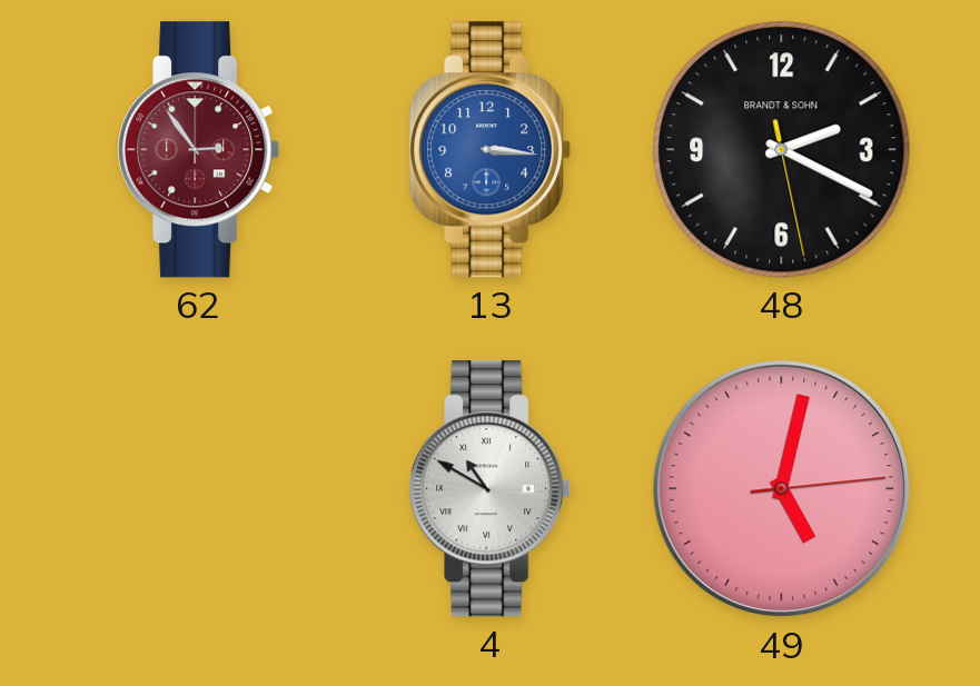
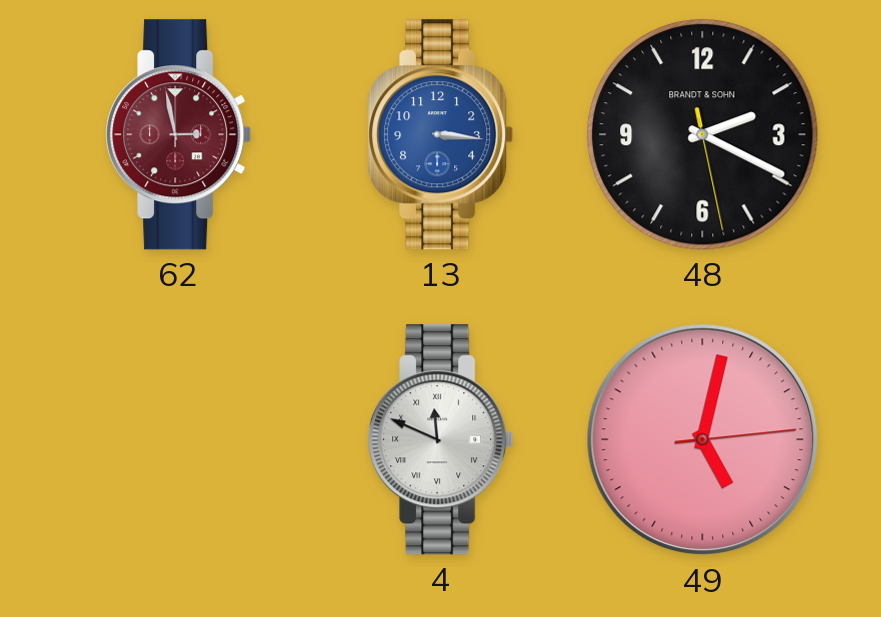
62: 2:54 -> 2:58 (179, 135)
4: 10:50 -> 11:49 (441, 440)
